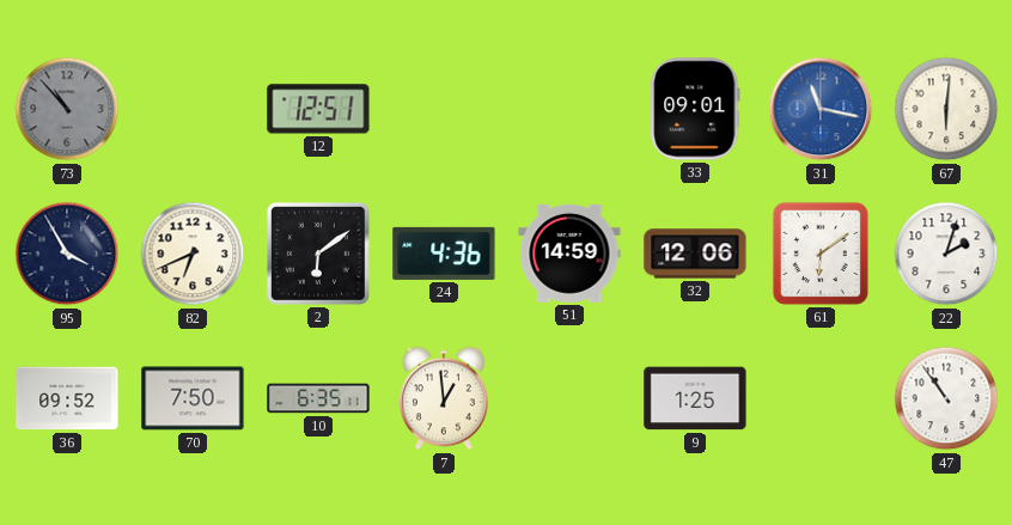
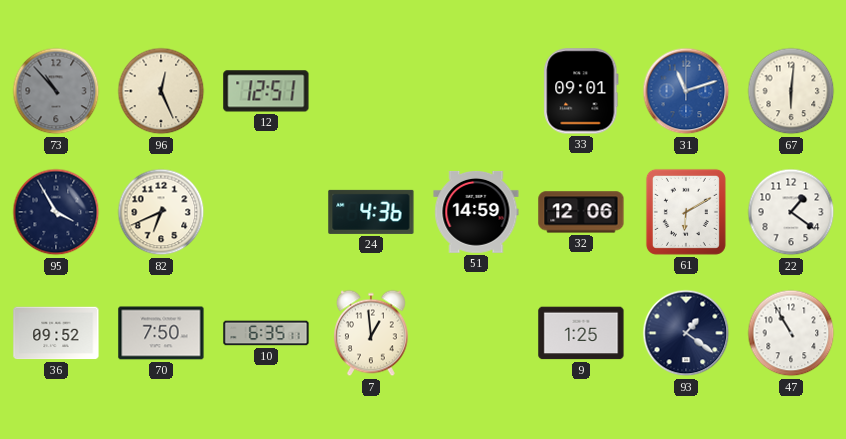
96: none -> 12:26 (161, 91)
31: 11:17 -> 11:12 (686, 91)
2: 6:09 -> none (319, 255)
61: 6:09 -> 6:10 (686, 212)
22: 2:03 -> 1:21 (791, 212)
93: none -> 1:21 (686, 333)
47: 10:54 -> 10:55 (791, 333)
